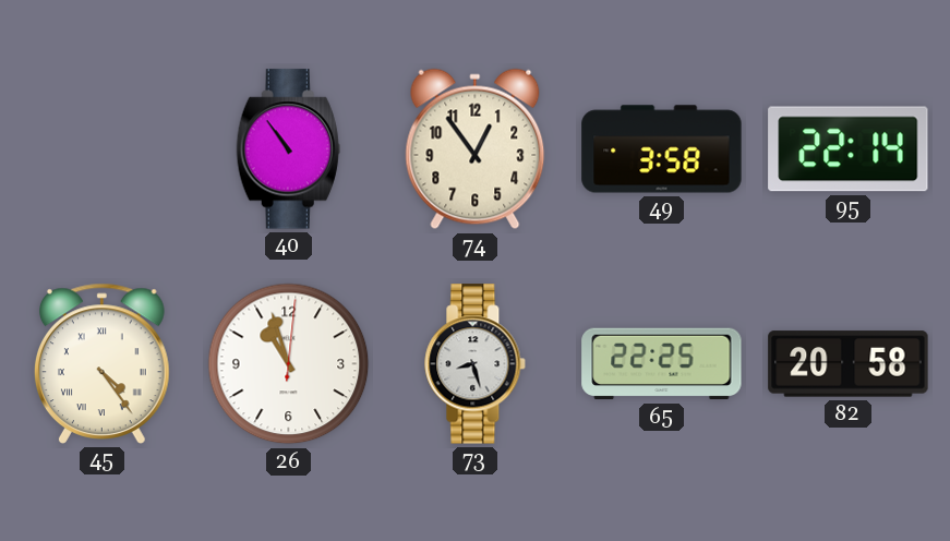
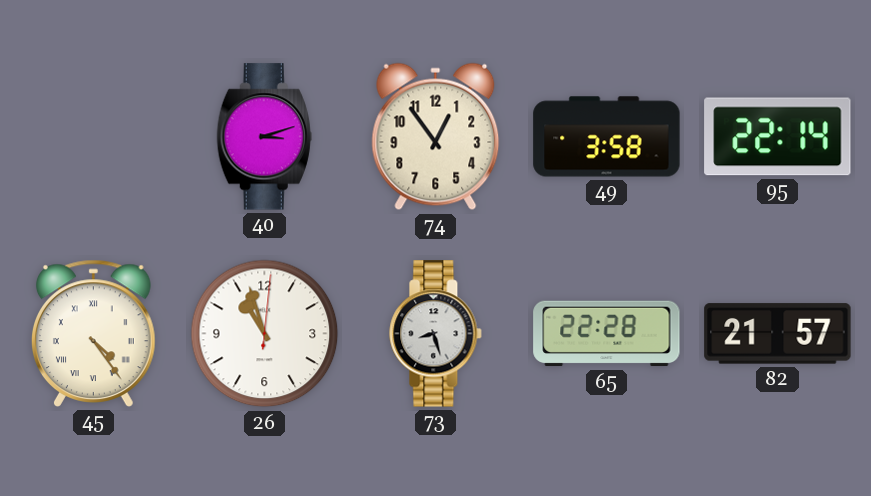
40: 10:54 -> 3:12 (264, 137)
65: 22:25 -> 22:28 (607, 334)
82: 20:58 -> 21:57 (778, 334)
